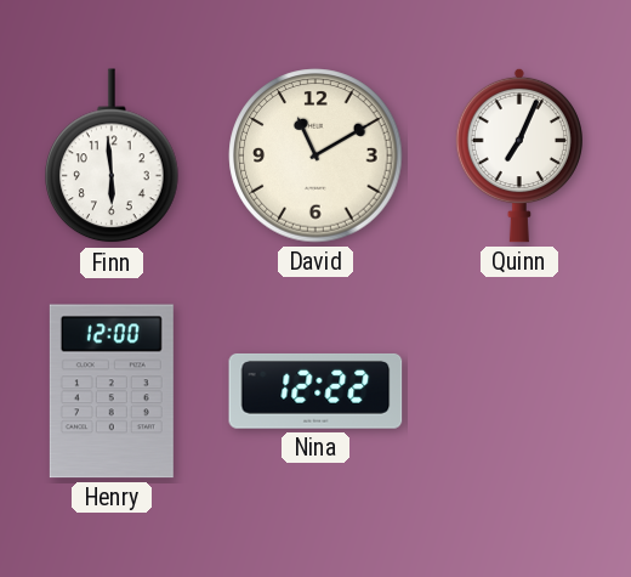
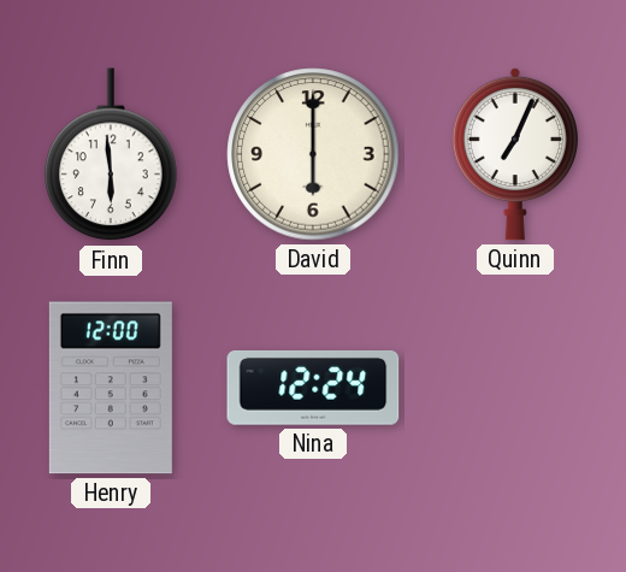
David: 11:10 -> 6:00 (313, 154)
Nina: 12:22 -> 12:24 (313, 388)
